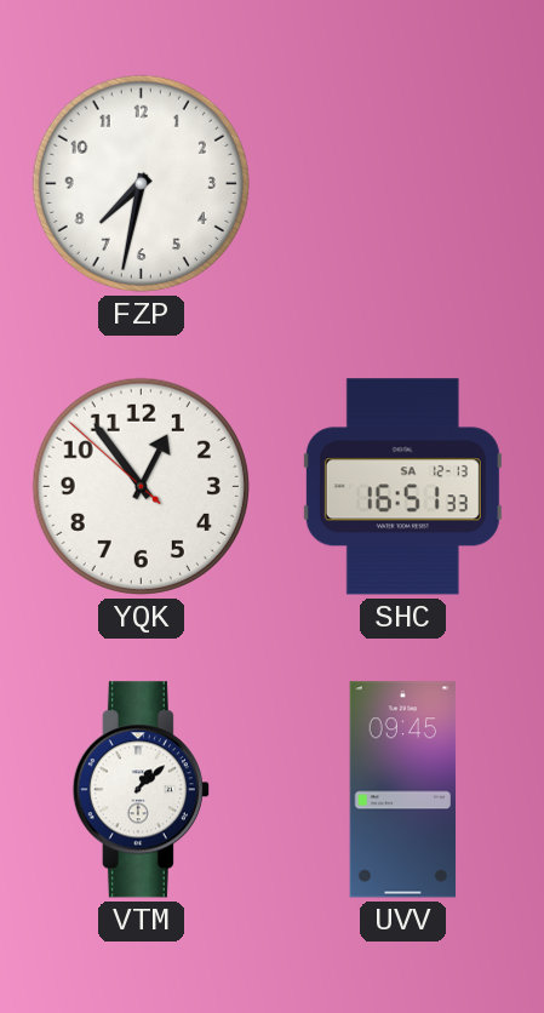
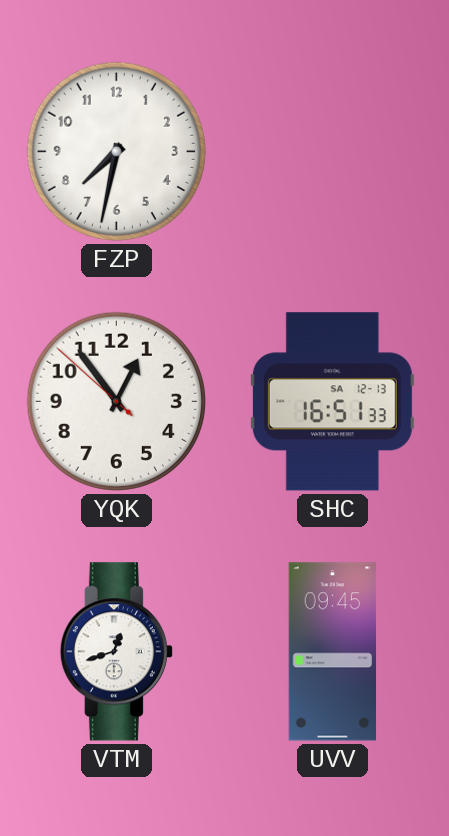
VTM: 1:08 -> 12:42 (116, 652)
